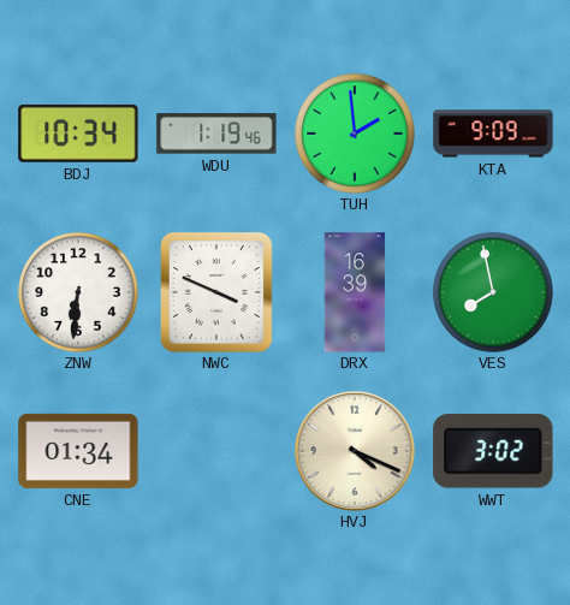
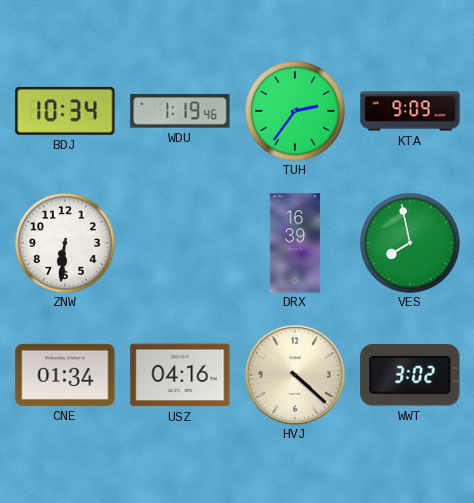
TUH: 1:59 -> 2:36 (295, 111)
NWC: 3:49 -> none (216, 292)
USZ: none -> 04:16 (180, 375)
HVJ: 4:19 -> 4:22 (295, 375)
